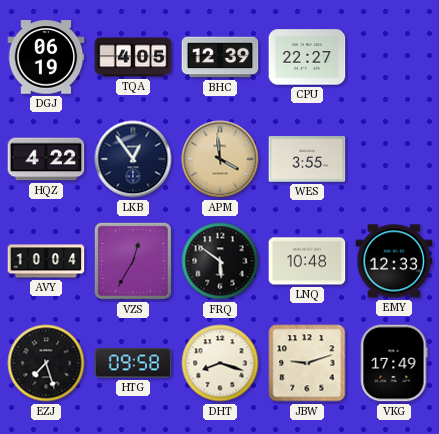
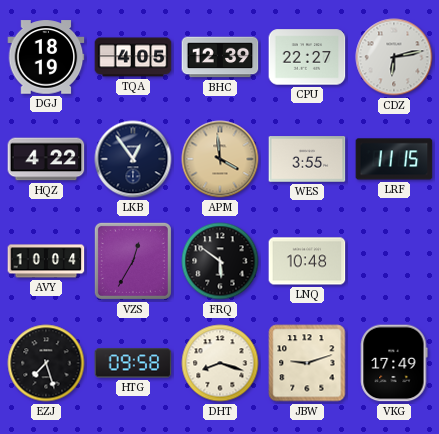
DGJ: 06:19 -> 18:19 (46, 57)
CDZ: none -> 6:13 (394, 57)
LRF: none -> 11:15 (394, 159)
EMY: 12:33 -> none (394, 261)
